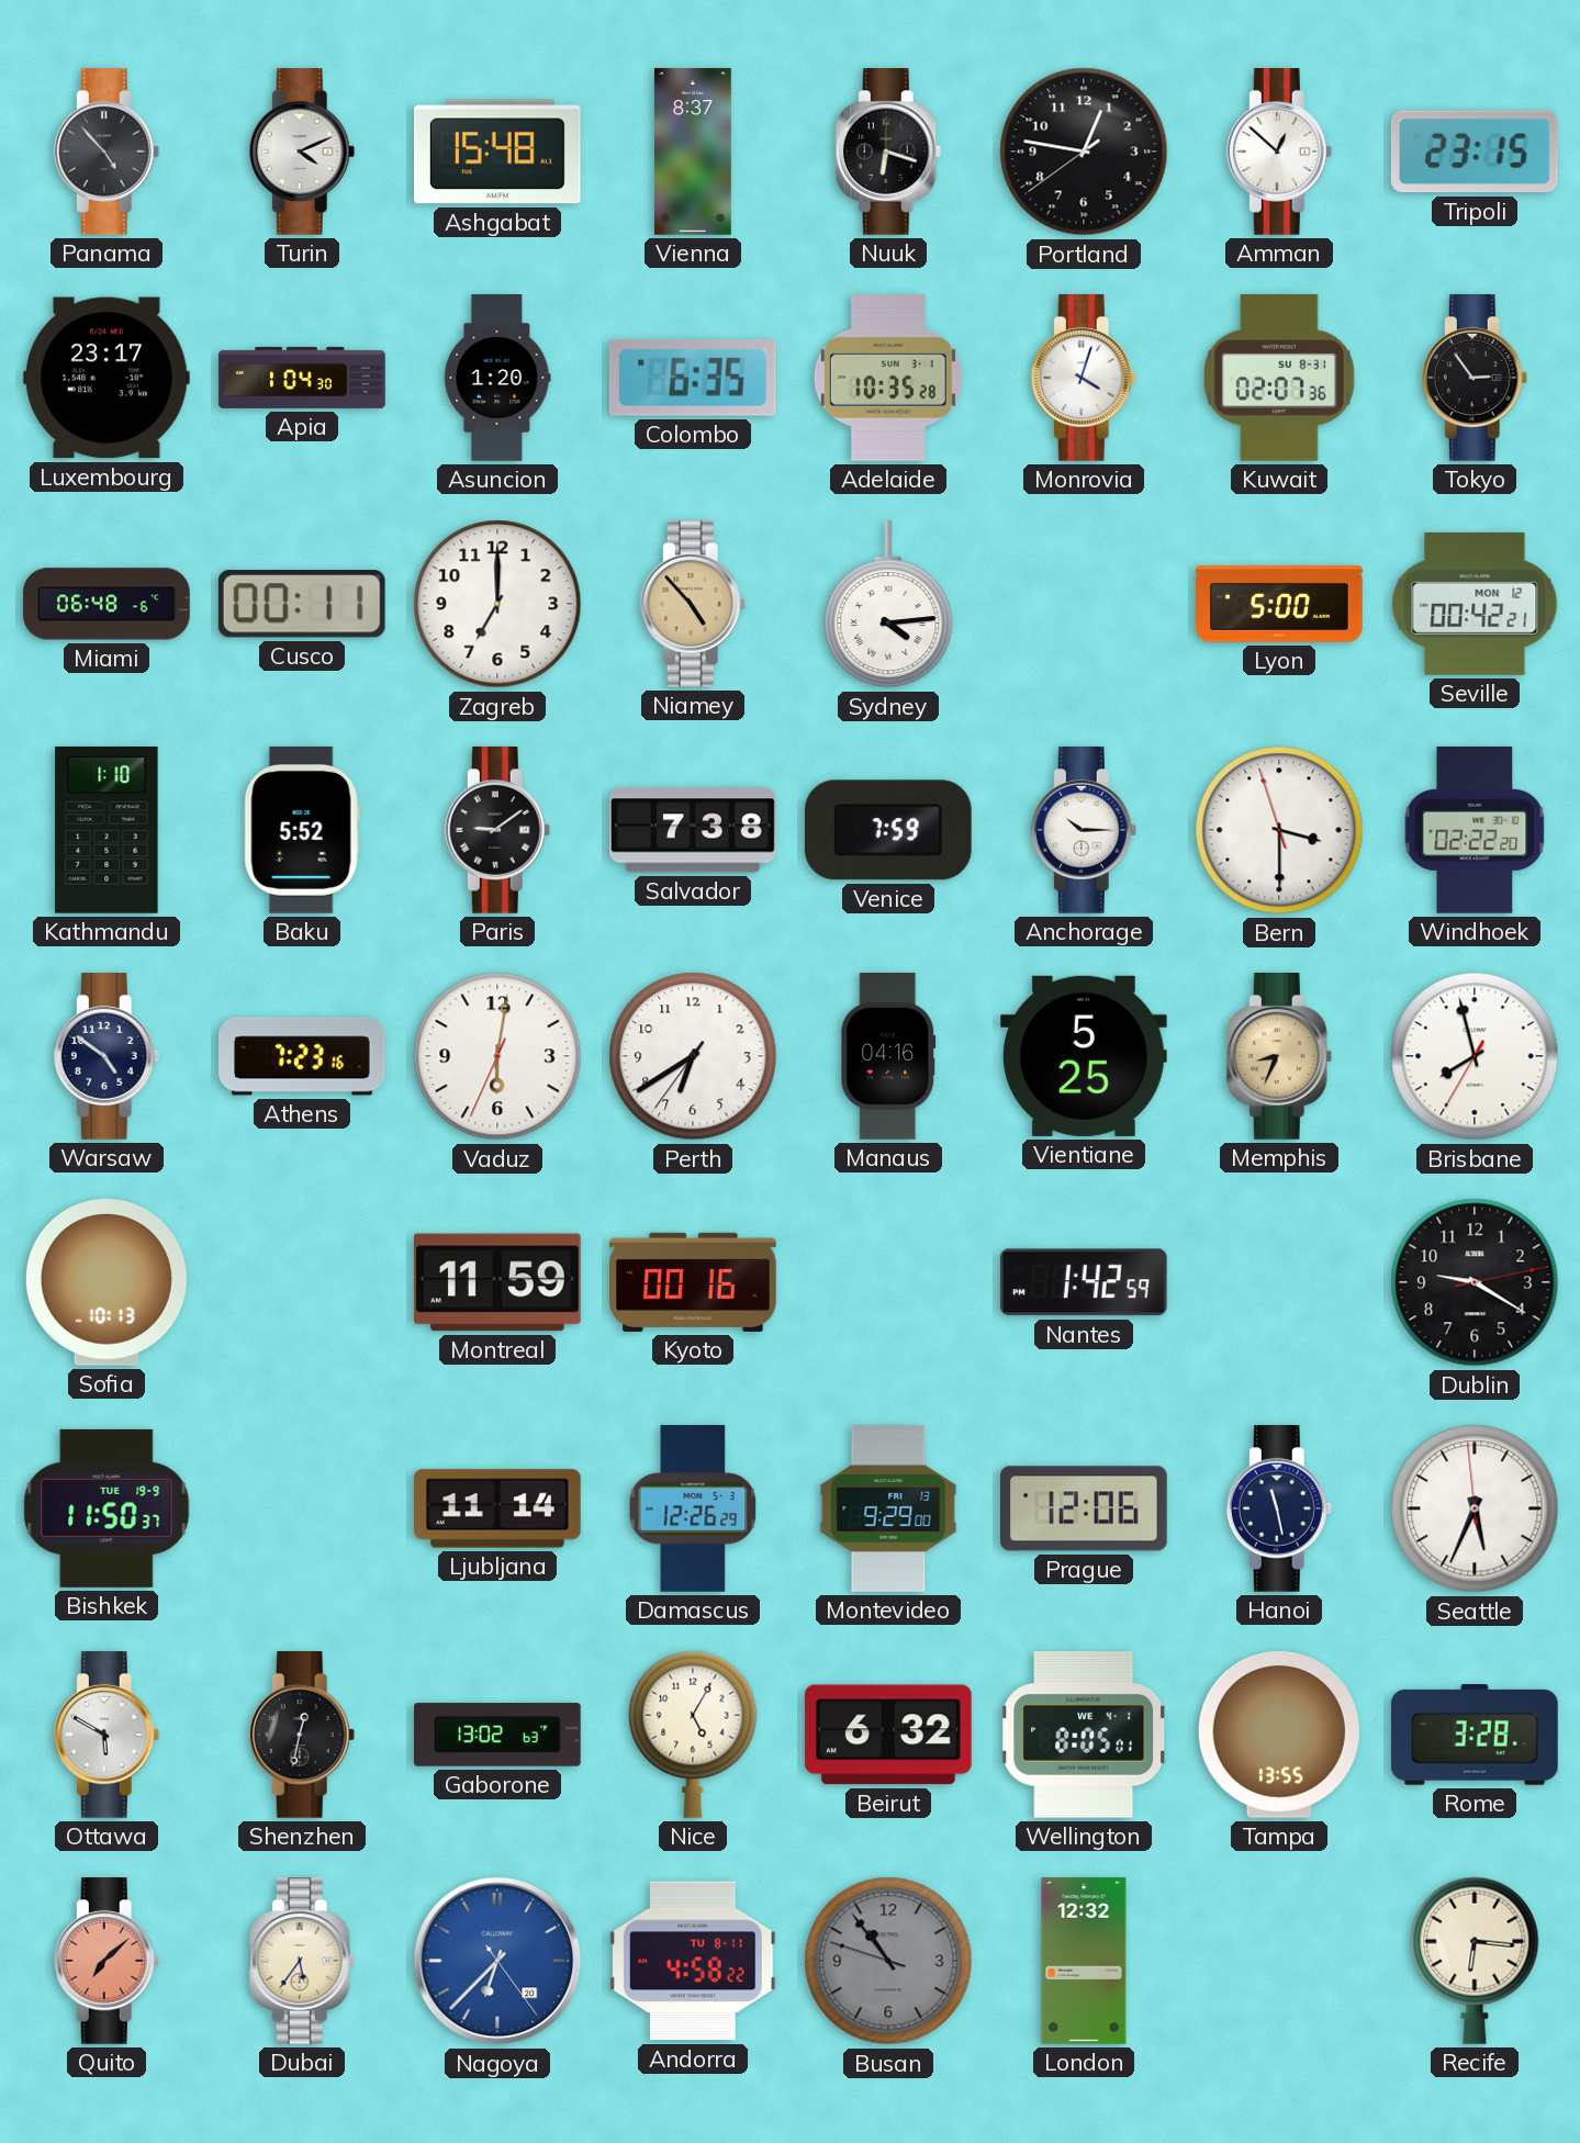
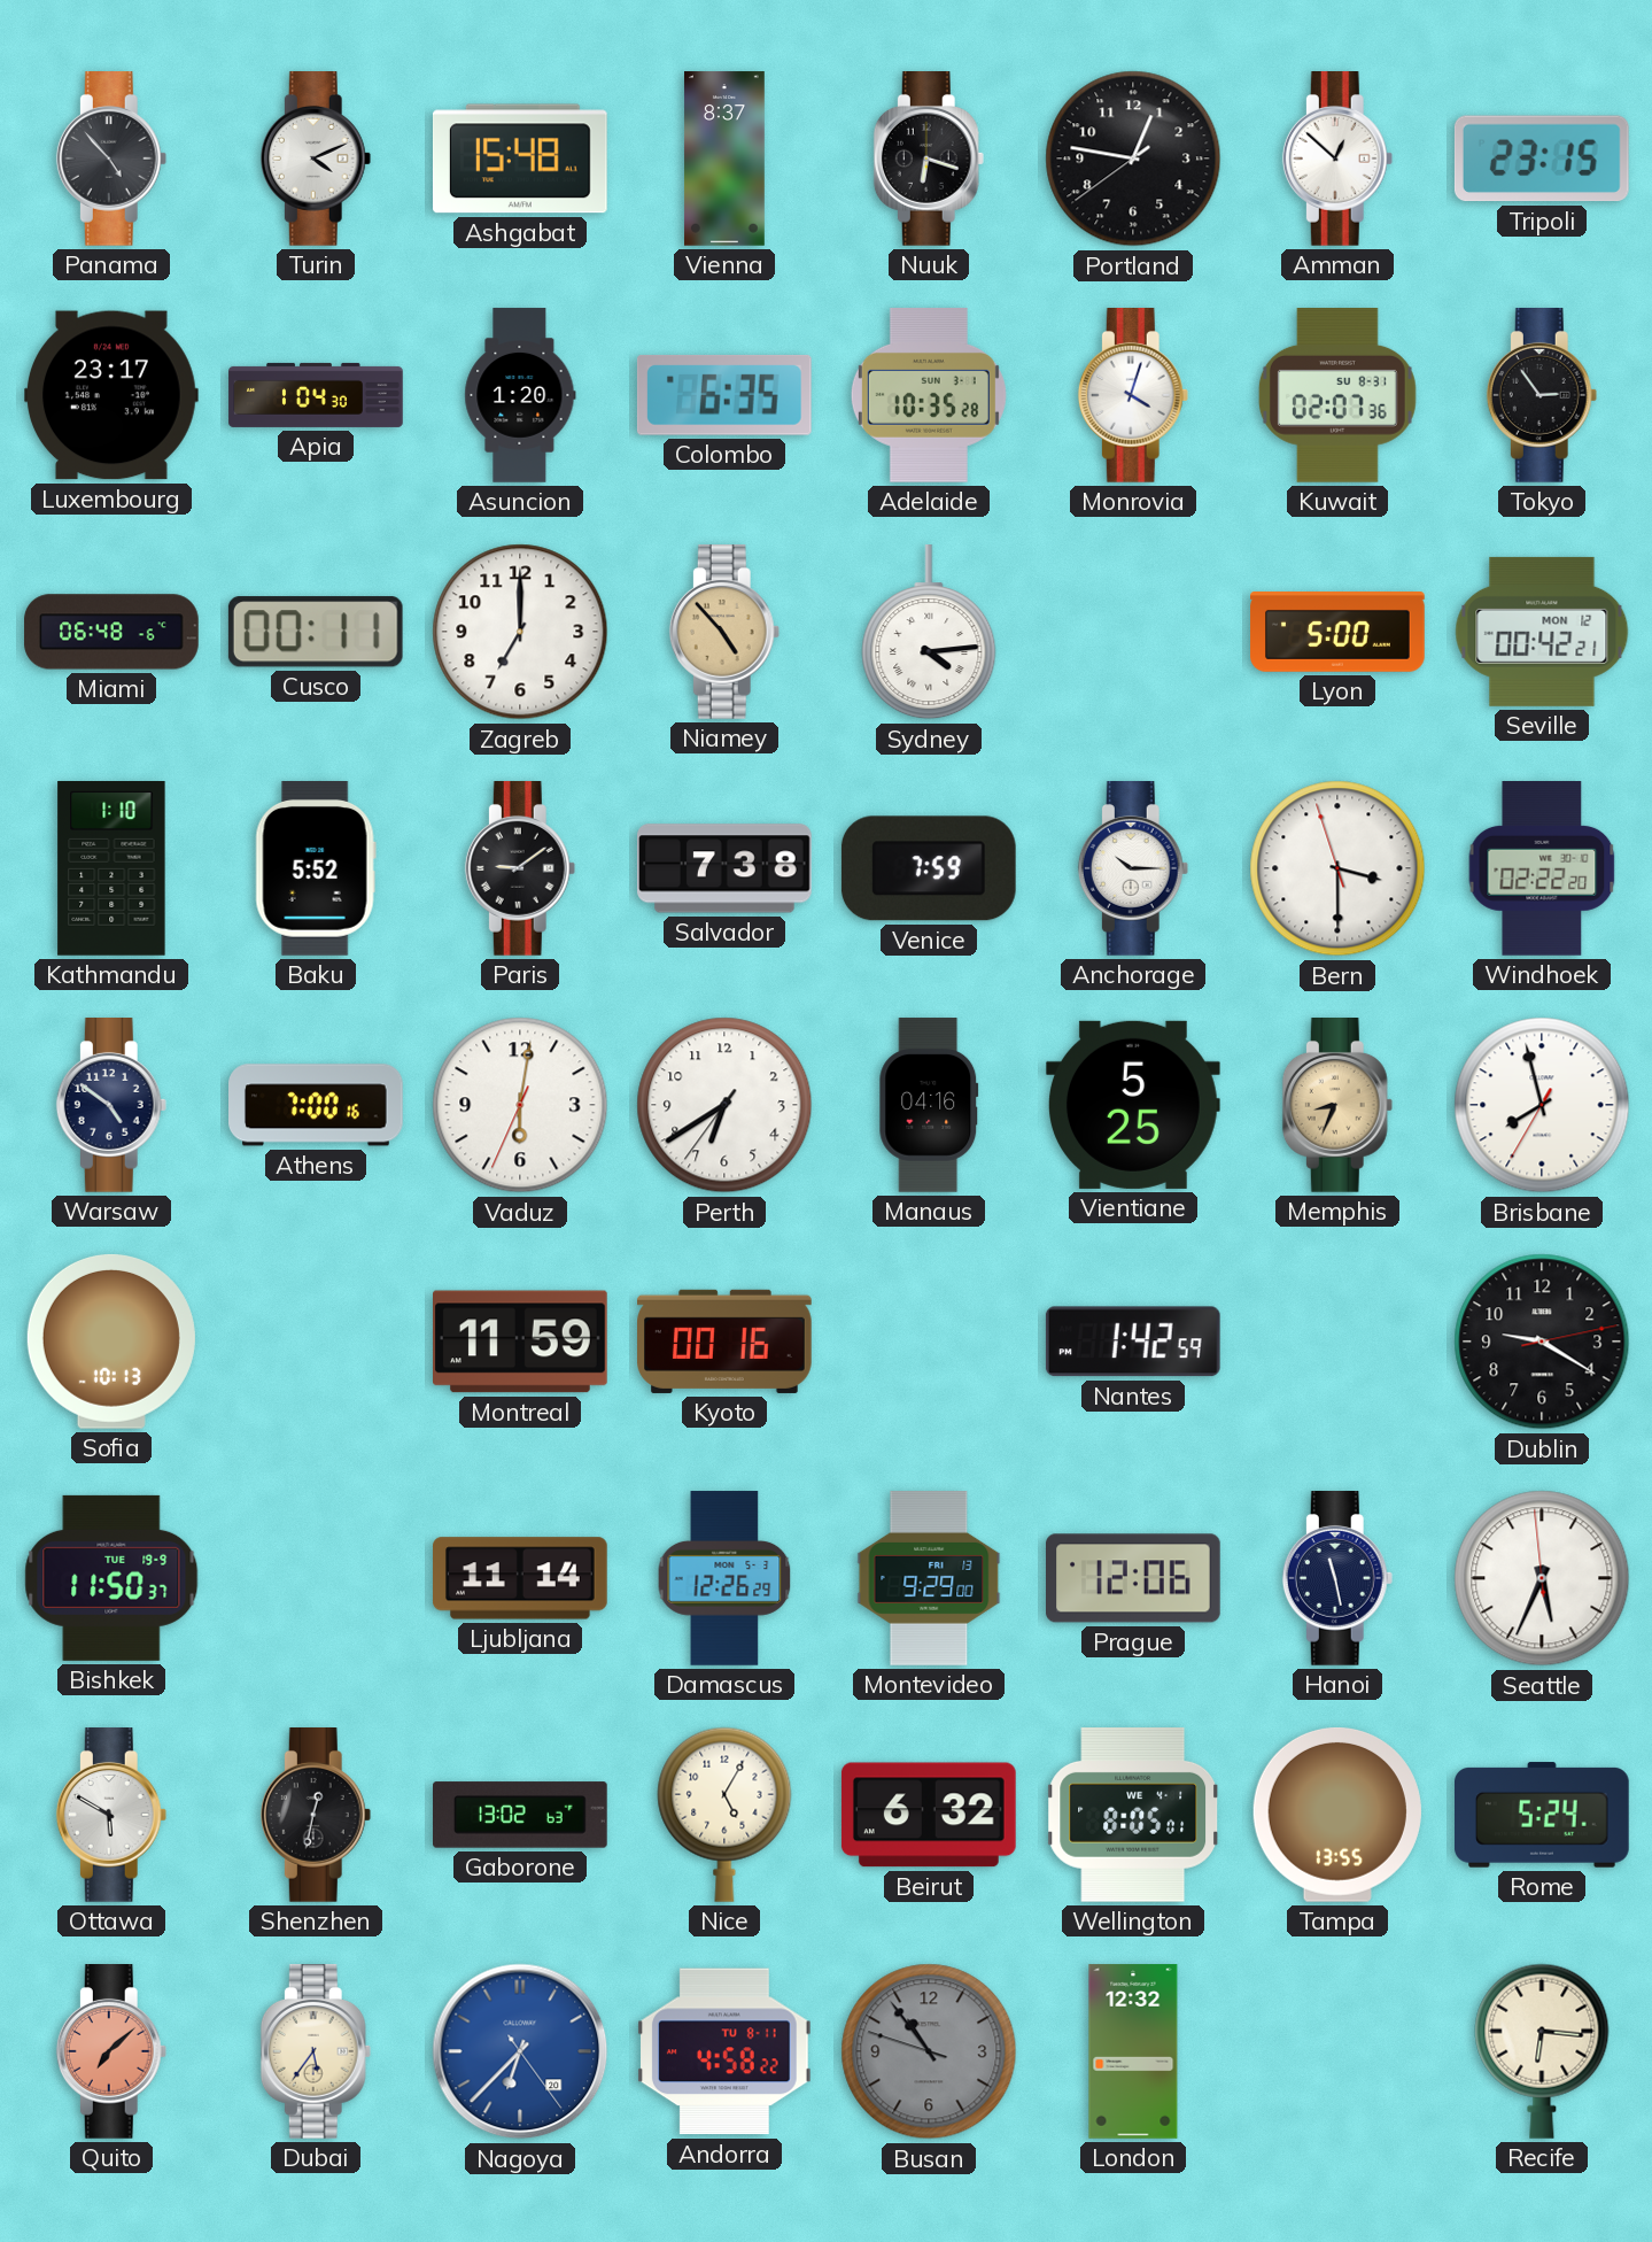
Athens: 7:23 -> 7:00 (317, 1105)
Rome: 3:28 -> 5:24 (1543, 1815)
